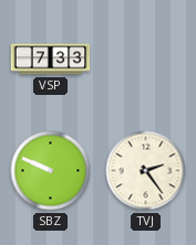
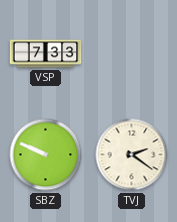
TVJ: 2:24 -> 2:21 (132, 155)
